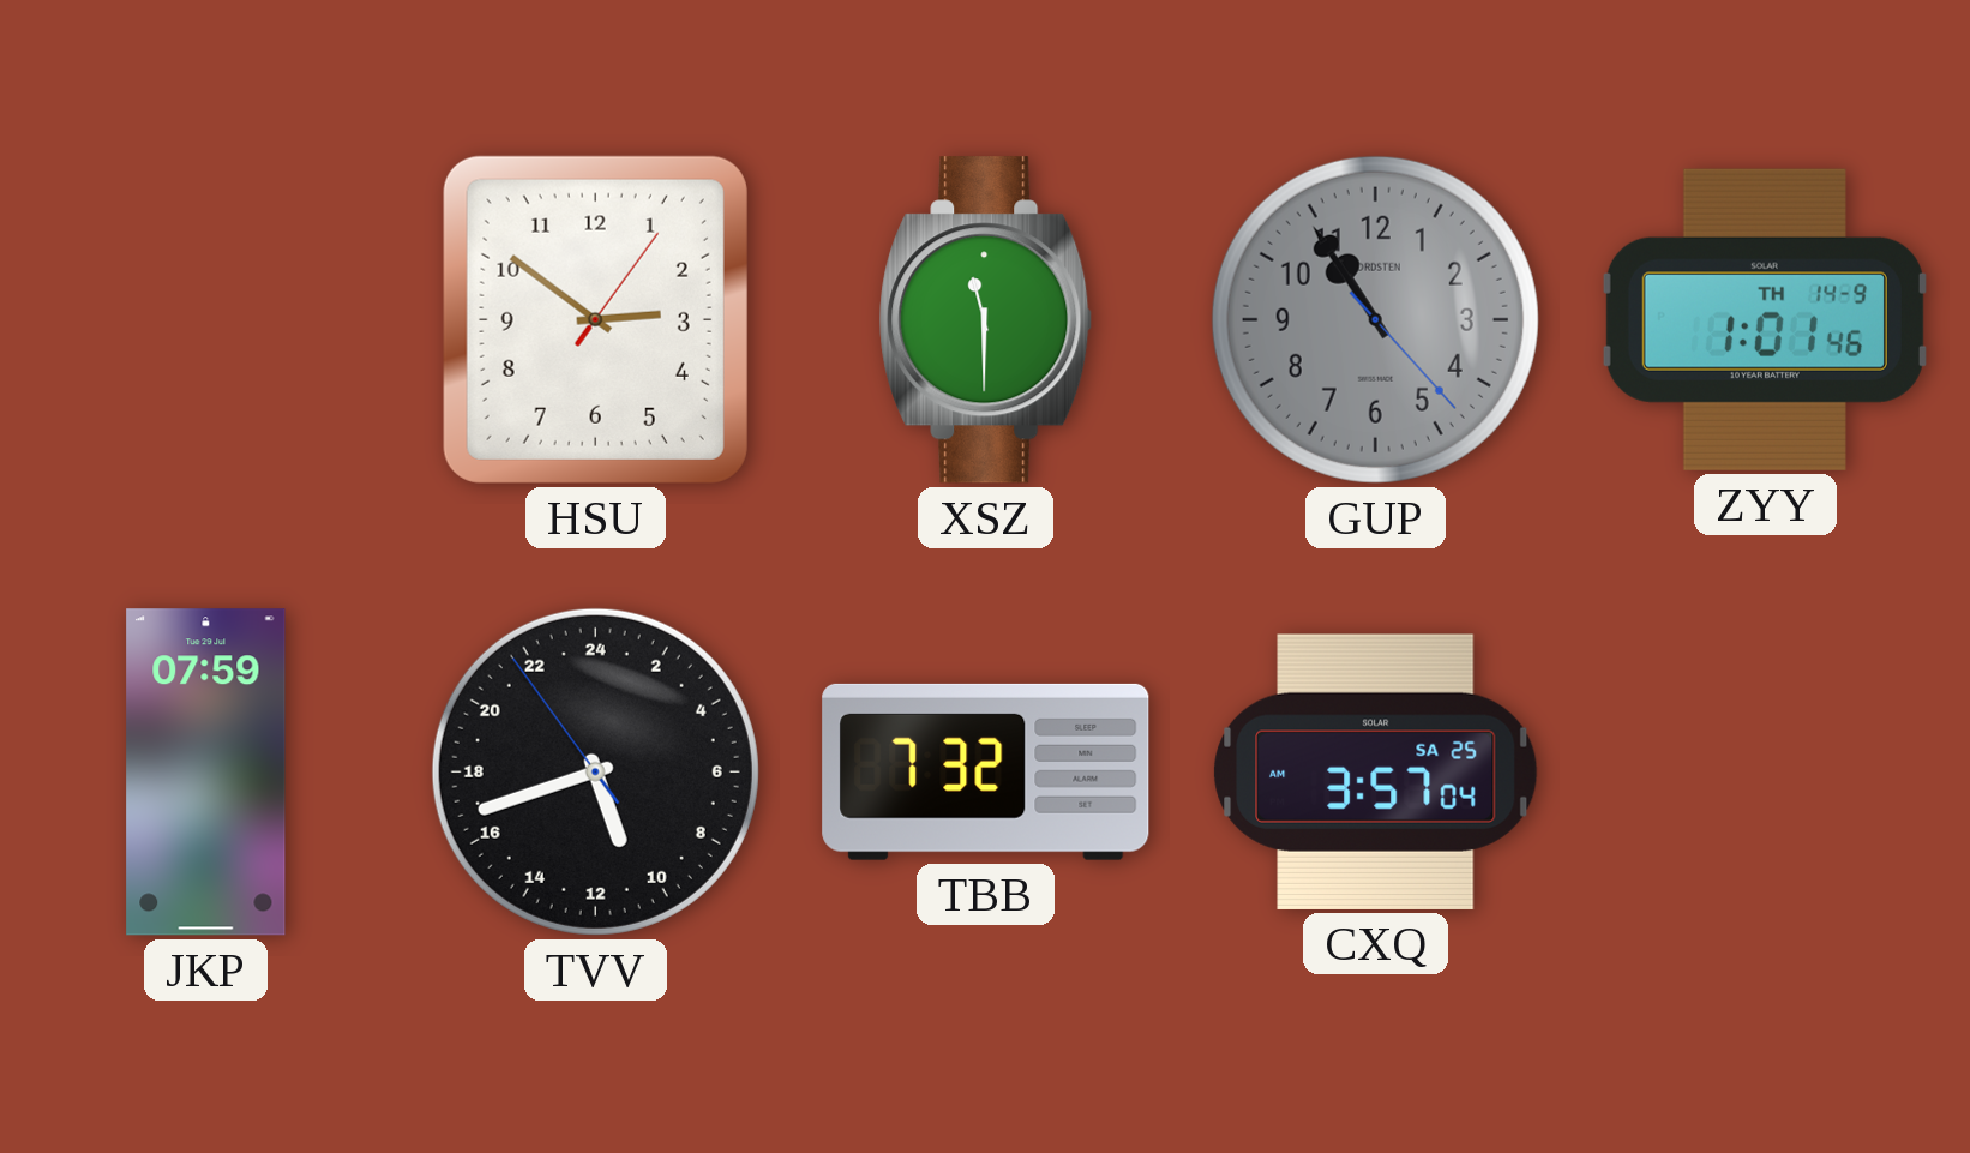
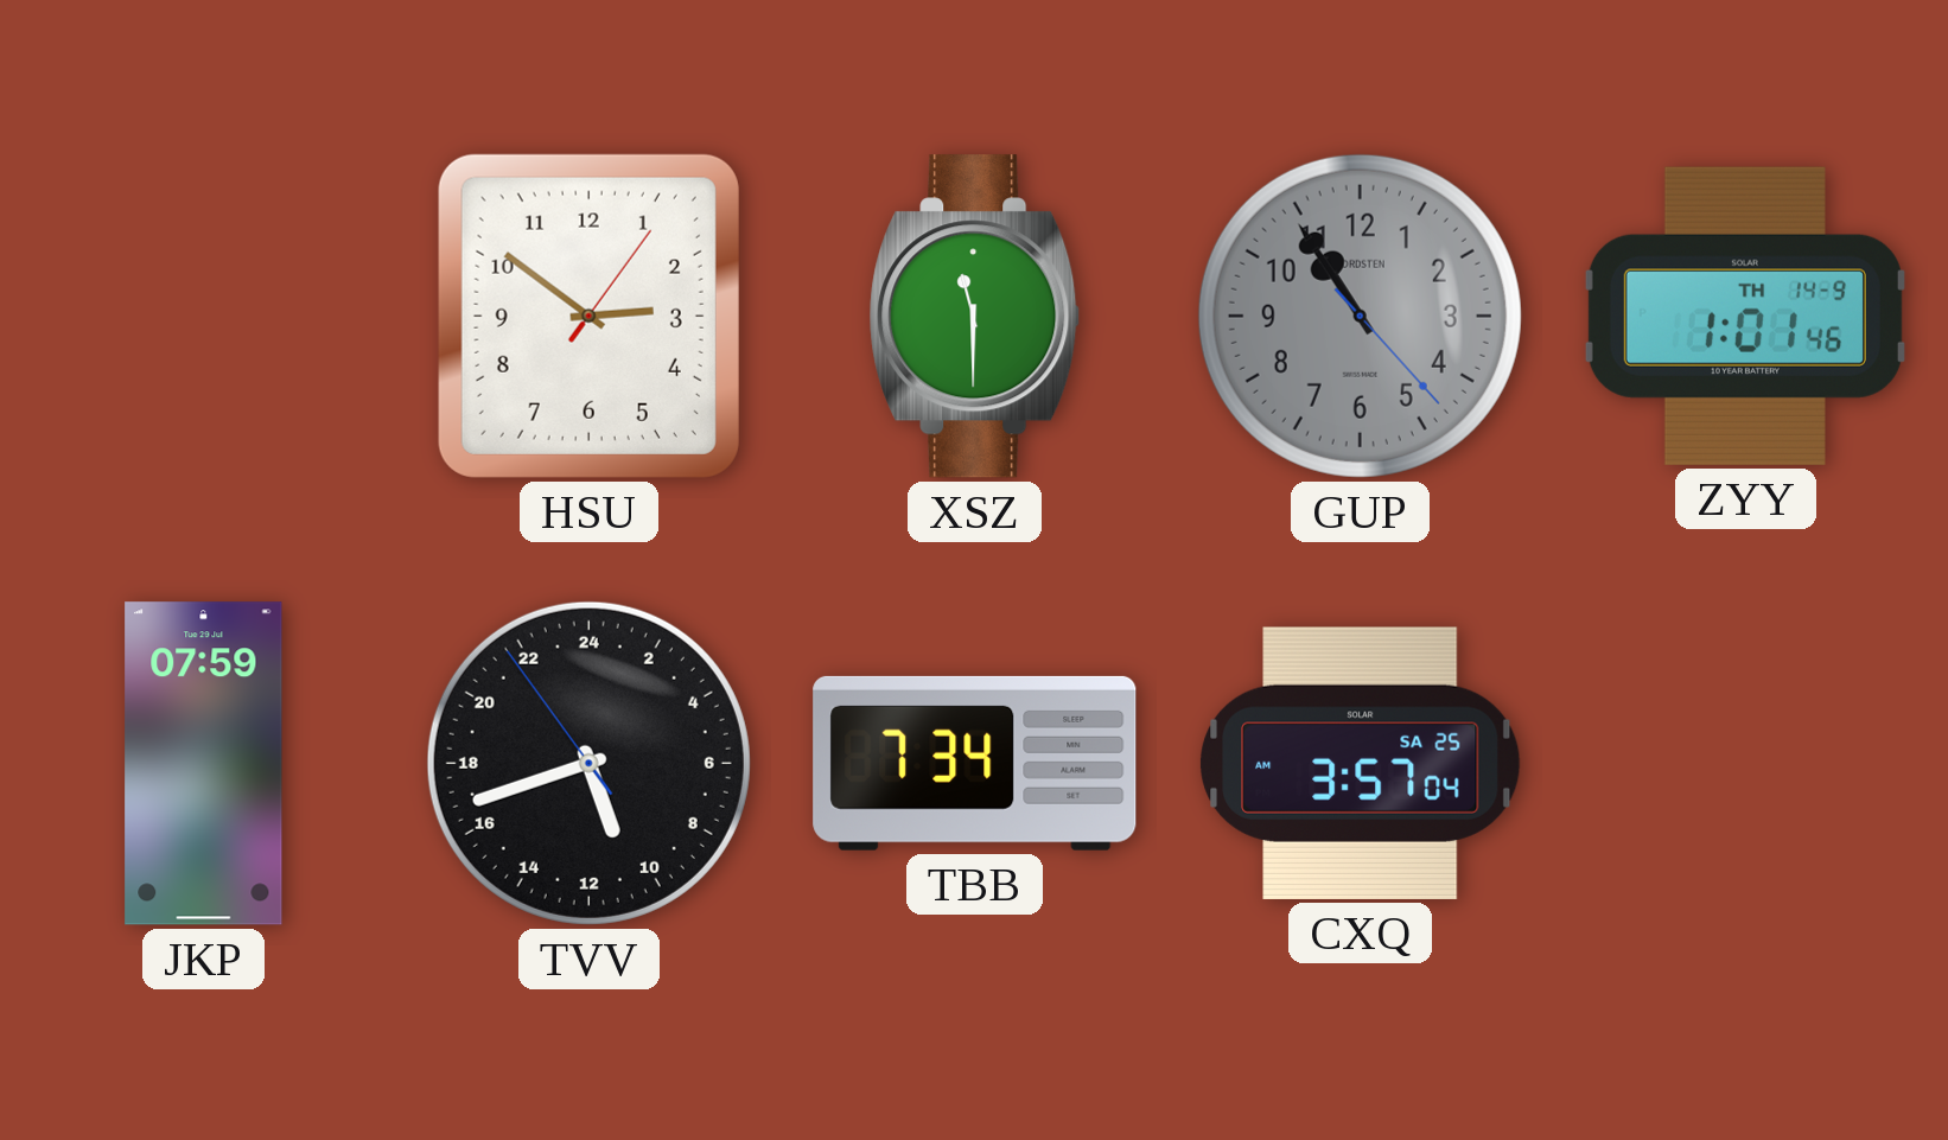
TBB: 7:32 -> 7:34 (975, 763)
